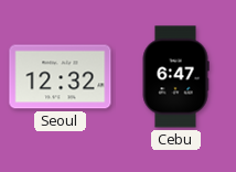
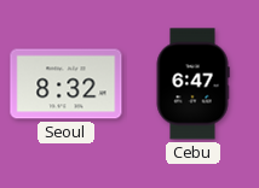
Seoul: 12:32 -> 8:32 (67, 84)
